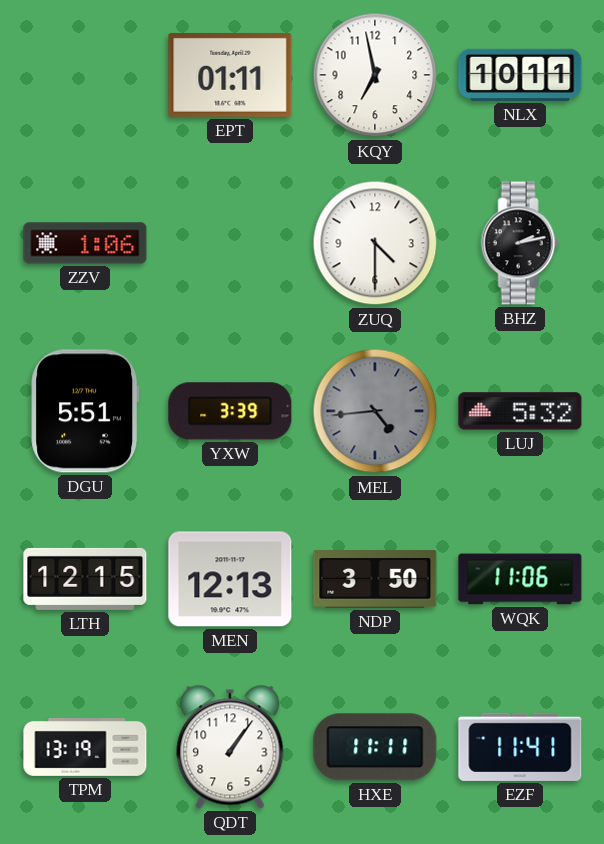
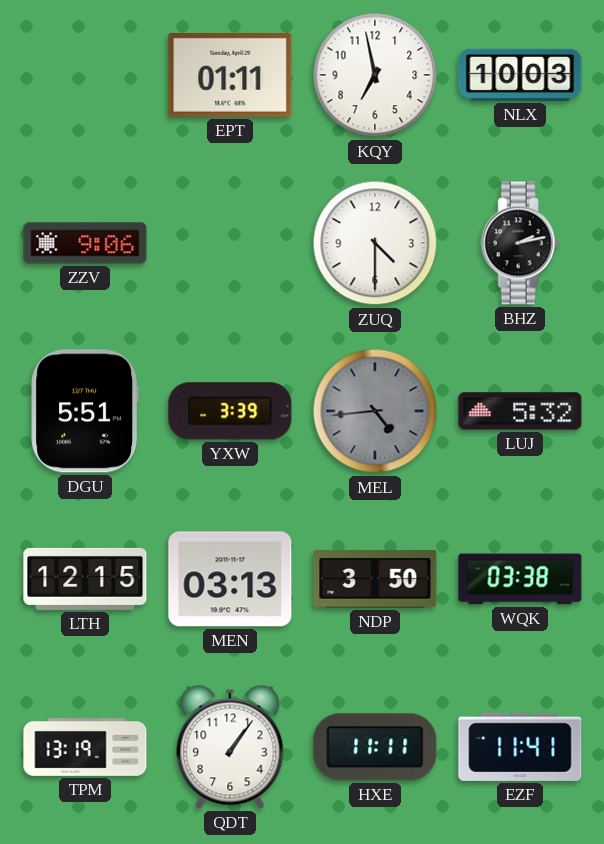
NLX: 10:11 -> 10:03 (520, 75)
ZZV: 1:06 -> 9:06 (85, 243)
MEN: 12:13 -> 03:13 (230, 579)
WQK: 11:06 -> 03:38 (520, 579)
